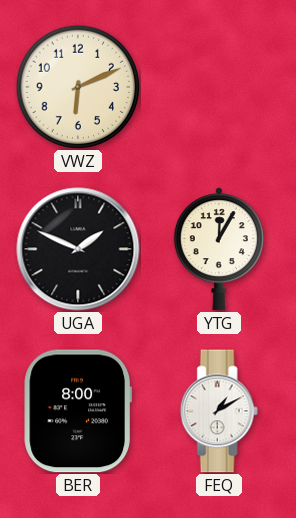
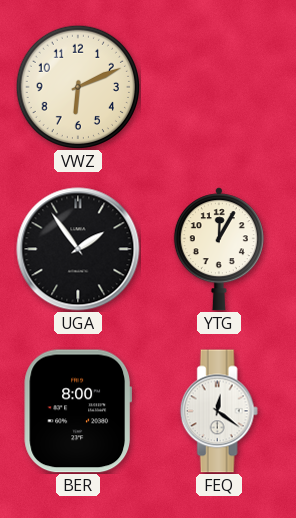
UGA: 1:49 -> 1:54 (78, 249)
FEQ: 1:10 -> 12:21 (219, 411)
